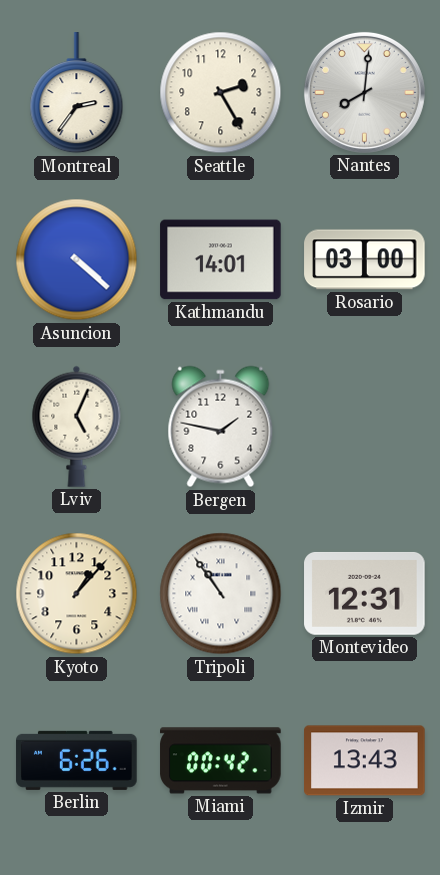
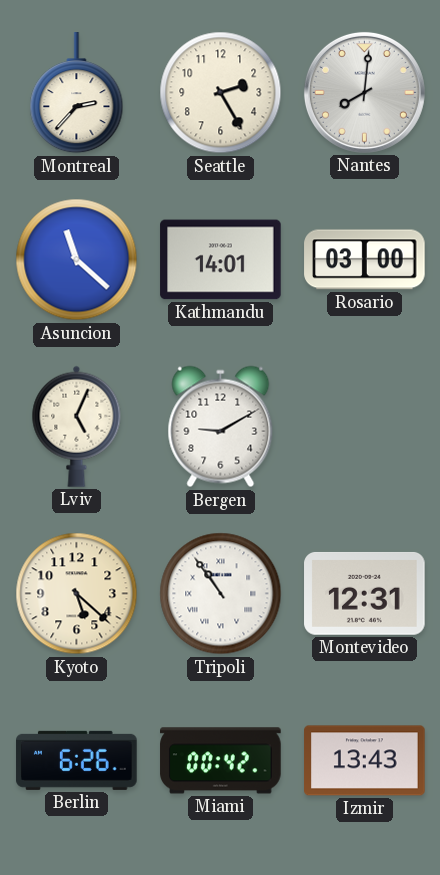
Montreal: 2:36 -> 2:37 (77, 93)
Asuncion: 4:22 -> 11:22 (77, 260)
Bergen: 1:47 -> 9:10 (221, 427)
Kyoto: 1:07 -> 5:22 (77, 594)
